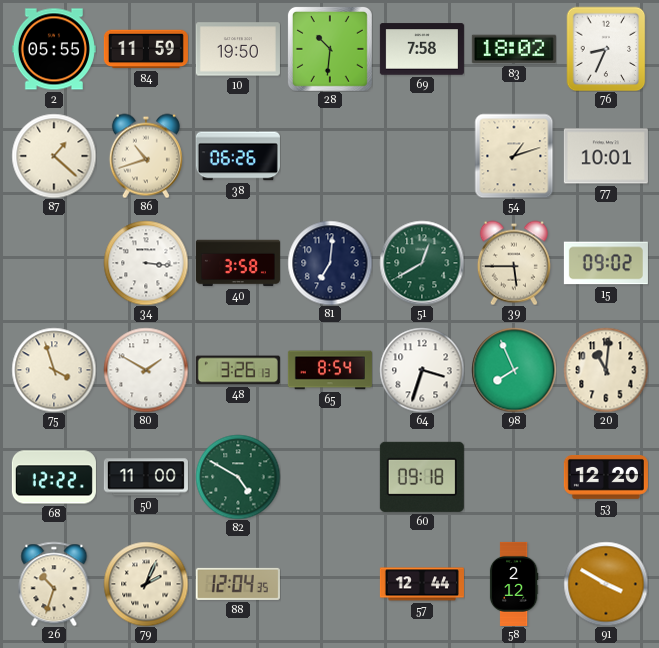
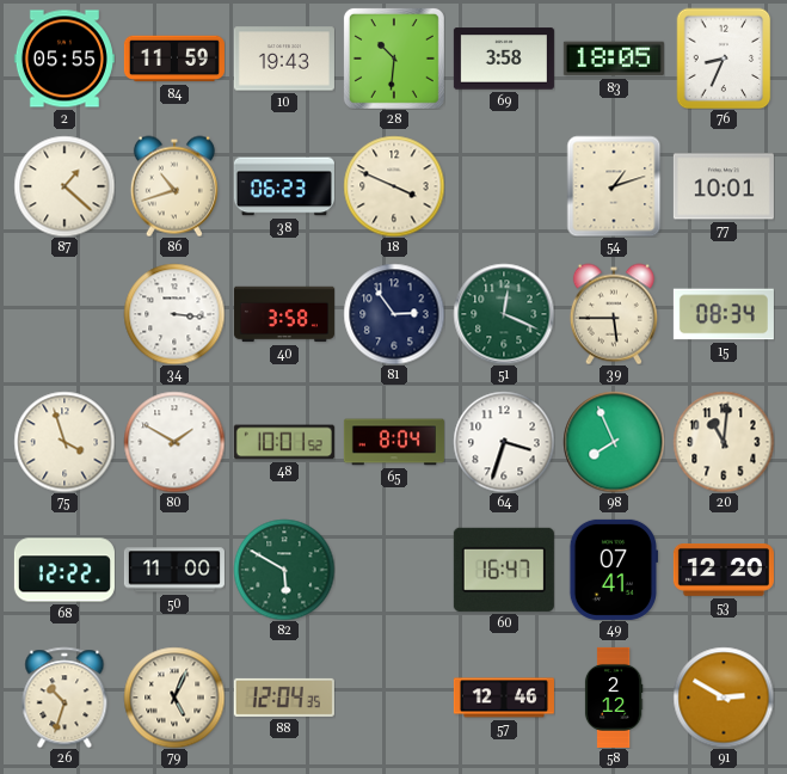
10: 19:50 -> 19:43 (284, 59)
69: 7:58 -> 3:58 (504, 59)
83: 18:02 -> 18:05 (614, 59)
38: 06:26 -> 06:23 (284, 186)
18: none -> 3:49 (394, 186)
81: 7:01 -> 2:54 (394, 314)
51: 12:40 -> 12:19 (504, 314)
15: 09:02 -> 08:34 (724, 314)
48: 3:26 -> 10:01 (284, 442)
65: 8:54 -> 8:04 (394, 442)
82: 4:50 -> 5:50 (284, 570)
60: 09:18 -> 16:47 (504, 570)
49: none -> 07:41 (613, 570)
79: 2:04 -> 5:04 (174, 698)
57: 12:44 -> 12:46 (504, 698)
91: 3:50 -> 2:50 (724, 698)
